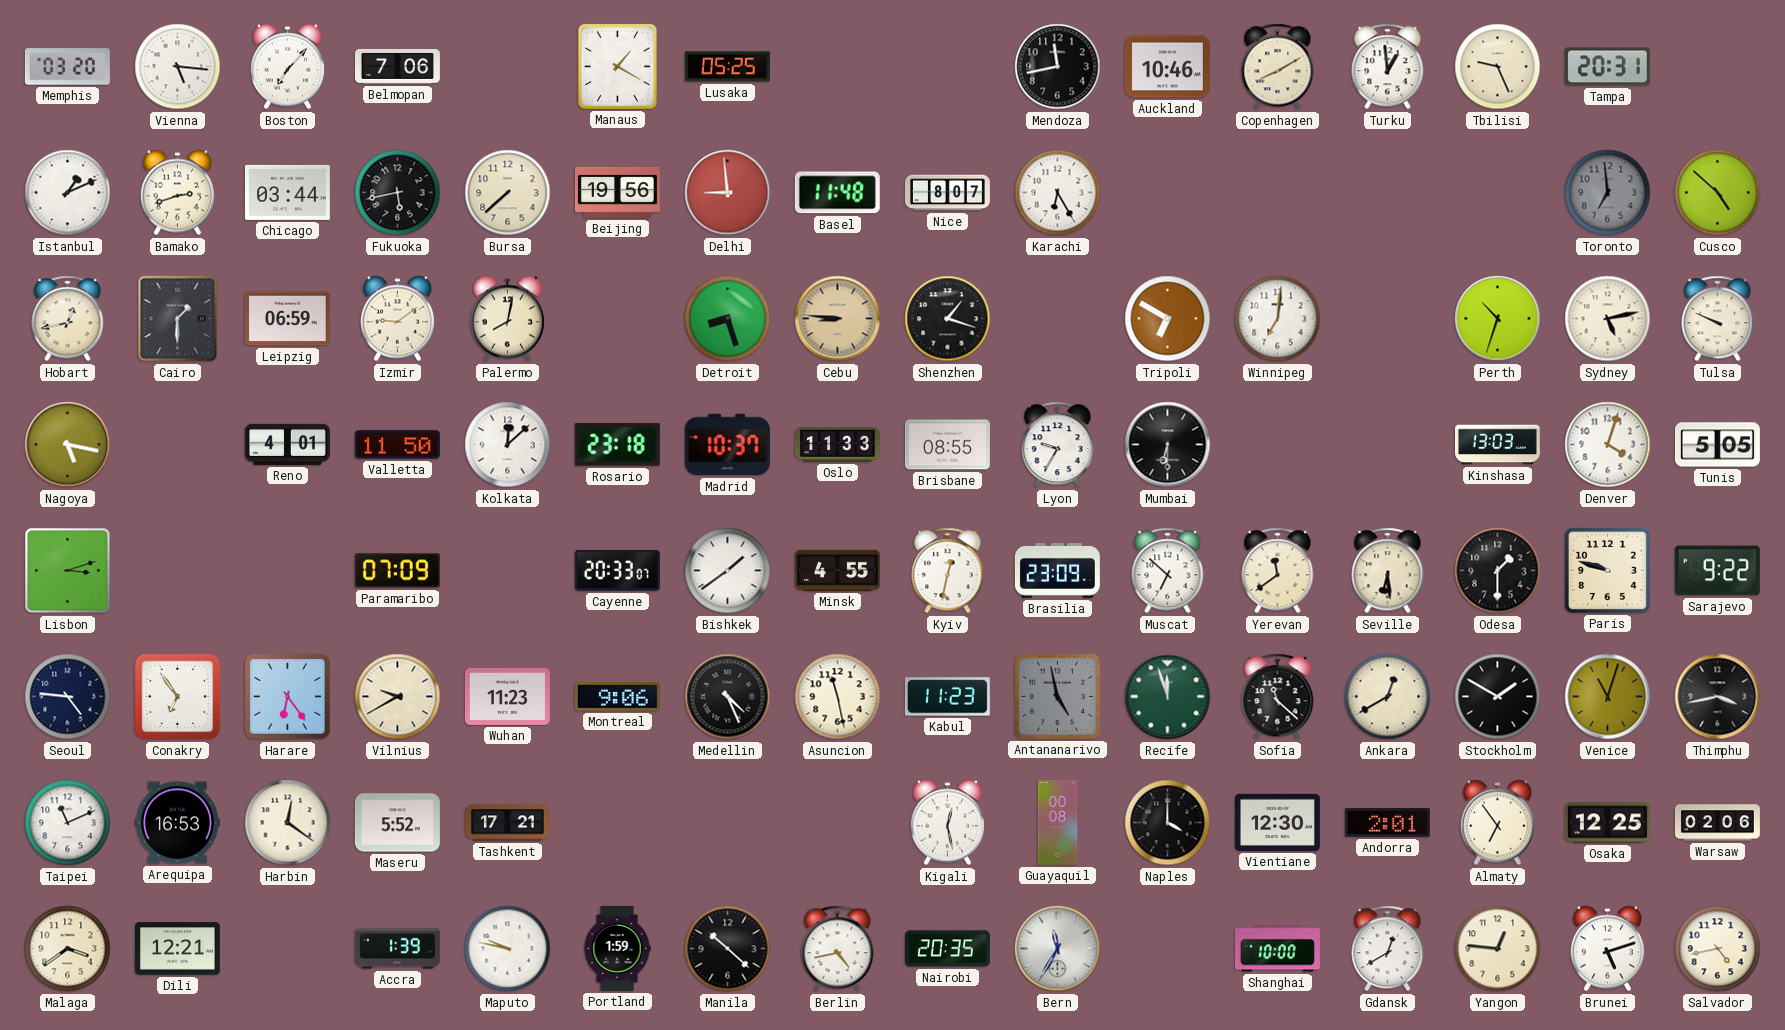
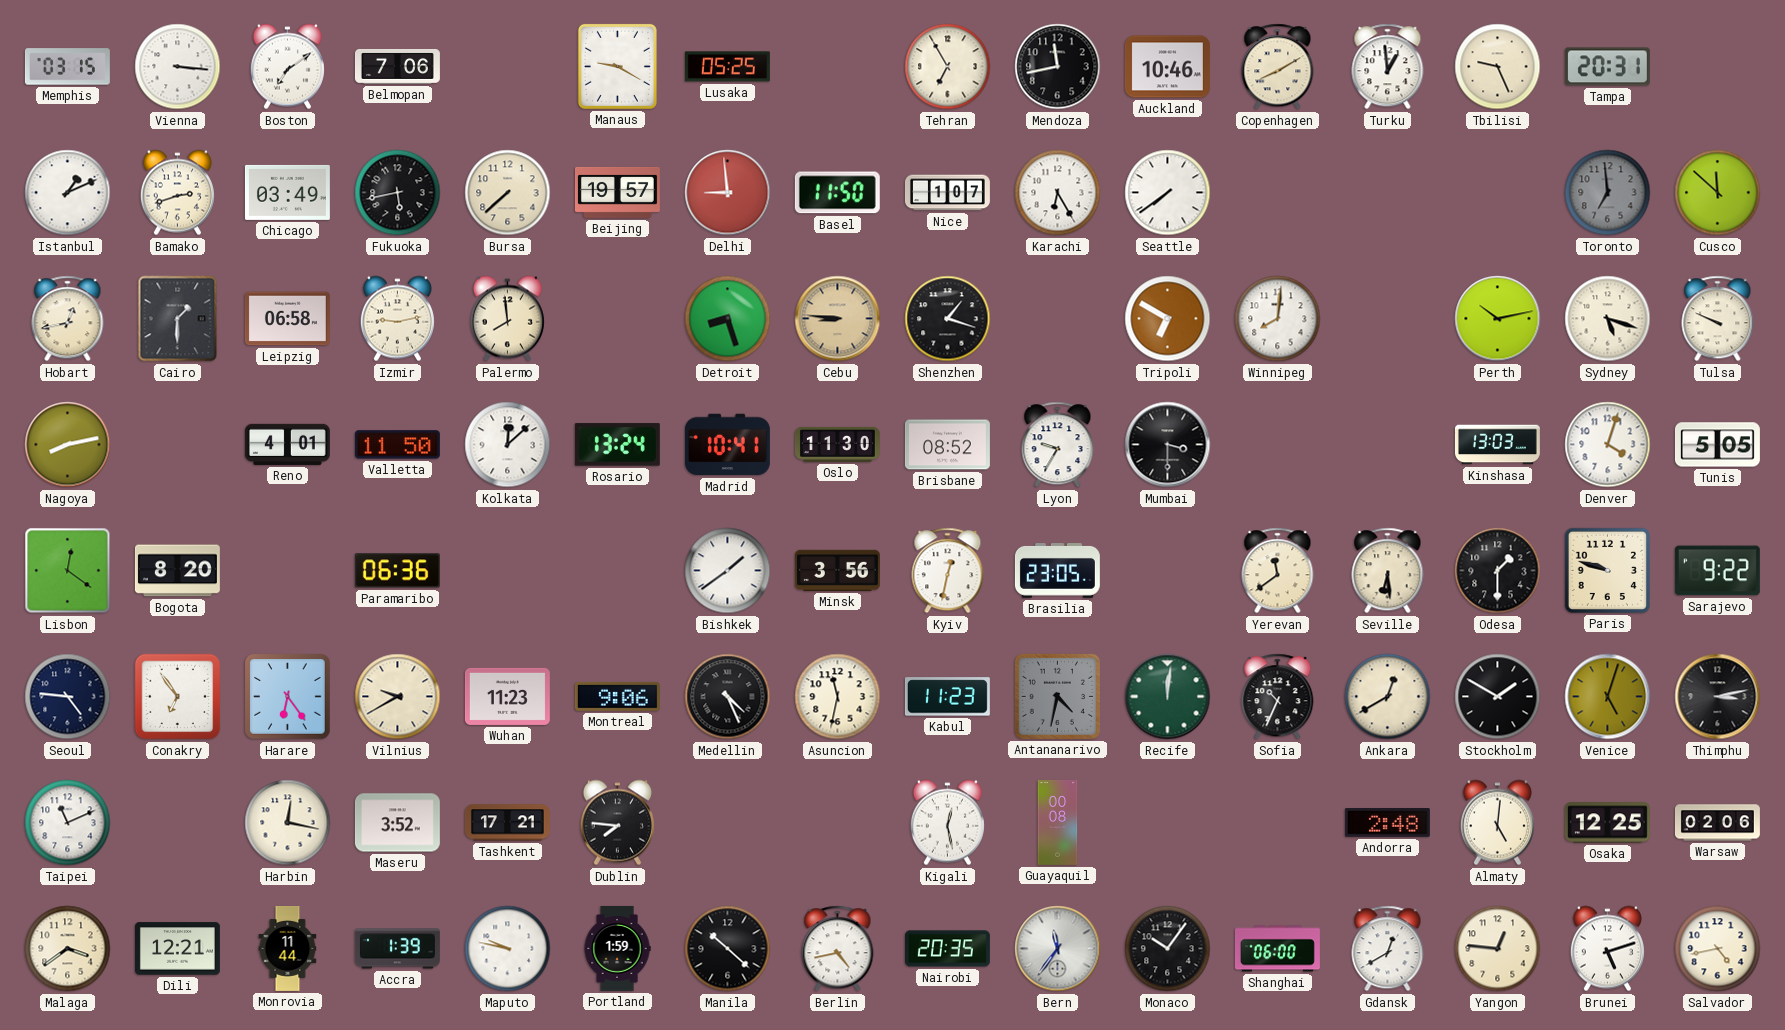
Memphis: 03:20 -> 03:15 (67, 67)
Vienna: 5:16 -> 3:16 (178, 67)
Boston: 7:07 -> 7:09 (287, 67)
Manaus: 1:20 -> 9:20 (617, 66)
Tehran: none -> 6:55 (948, 67)
Chicago: 03:44 -> 03:49 (287, 192)
Beijing: 19:56 -> 19:57 (617, 192)
Basel: 11:48 -> 11:50 (837, 193)
Nice: 8:07 -> 1:07 (947, 193)
Seattle: none -> 7:39 (1168, 193)
Cusco: 4:52 -> 11:52 (1718, 193)
Leipzig: 06:59 -> 06:58 (287, 319)
Izmir: 9:09 -> 9:13 (397, 319)
Palermo: 8:02 -> 7:59 (507, 319)
Winnipeg: 7:01 -> 8:01 (1278, 319)
Perth: 10:33 -> 10:13 (1498, 319)
Sydney: 5:13 -> 5:18 (1608, 319)
Nagoya: 5:17 -> 8:13 (68, 445)
Rosario: 23:18 -> 13:24 (617, 445)
Madrid: 10:37 -> 10:41 (727, 445)
Oslo: 11:33 -> 11:30 (837, 444)
Brisbane: 08:55 -> 08:52 (947, 445)
Mumbai: 6:30 -> 3:30 (1168, 445)
Lisbon: 3:12 -> 12:21 (68, 571)
Bogota: none -> 8:20 (177, 571)
Paramaribo: 07:09 -> 06:36 (397, 571)
Cayenne: 20:33 -> none (617, 571)
Minsk: 4:55 -> 3:56 (837, 570)
Brasilia: 23:09 -> 23:05 (1057, 571)
Muscat: 6:52 -> none (1168, 571)
Asuncion: 11:28 -> 11:32 (838, 697)
Antananarivo: 4:58 -> 4:32 (1057, 696)
Recife: 11:57 -> 12:01 (1168, 697)
Sofia: 11:22 -> 10:34 (1278, 697)
Venice: 11:03 -> 5:03 (1608, 697)
Thimphu: 3:43 -> 3:13 (1718, 697)
Arequipa: 16:53 -> none (177, 823)
Harbin: 12:21 -> 12:17 (288, 823)
Maseru: 5:52 -> 3:52 (397, 823)
Dublin: none -> 7:46 (617, 823)
Naples: 4:00 -> none (1168, 823)
Vientiane: 12:30 -> none (1277, 822)
Andorra: 2:01 -> 2:48 (1387, 823)
Almaty: 6:54 -> 5:01 (1497, 823)
Monrovia: none -> 11:44 (288, 949)
Bern: 11:35 -> 11:36 (1058, 949)
Monaco: none -> 10:06 (1168, 949)
Shanghai: 10:00 -> 06:00 (1277, 949)
